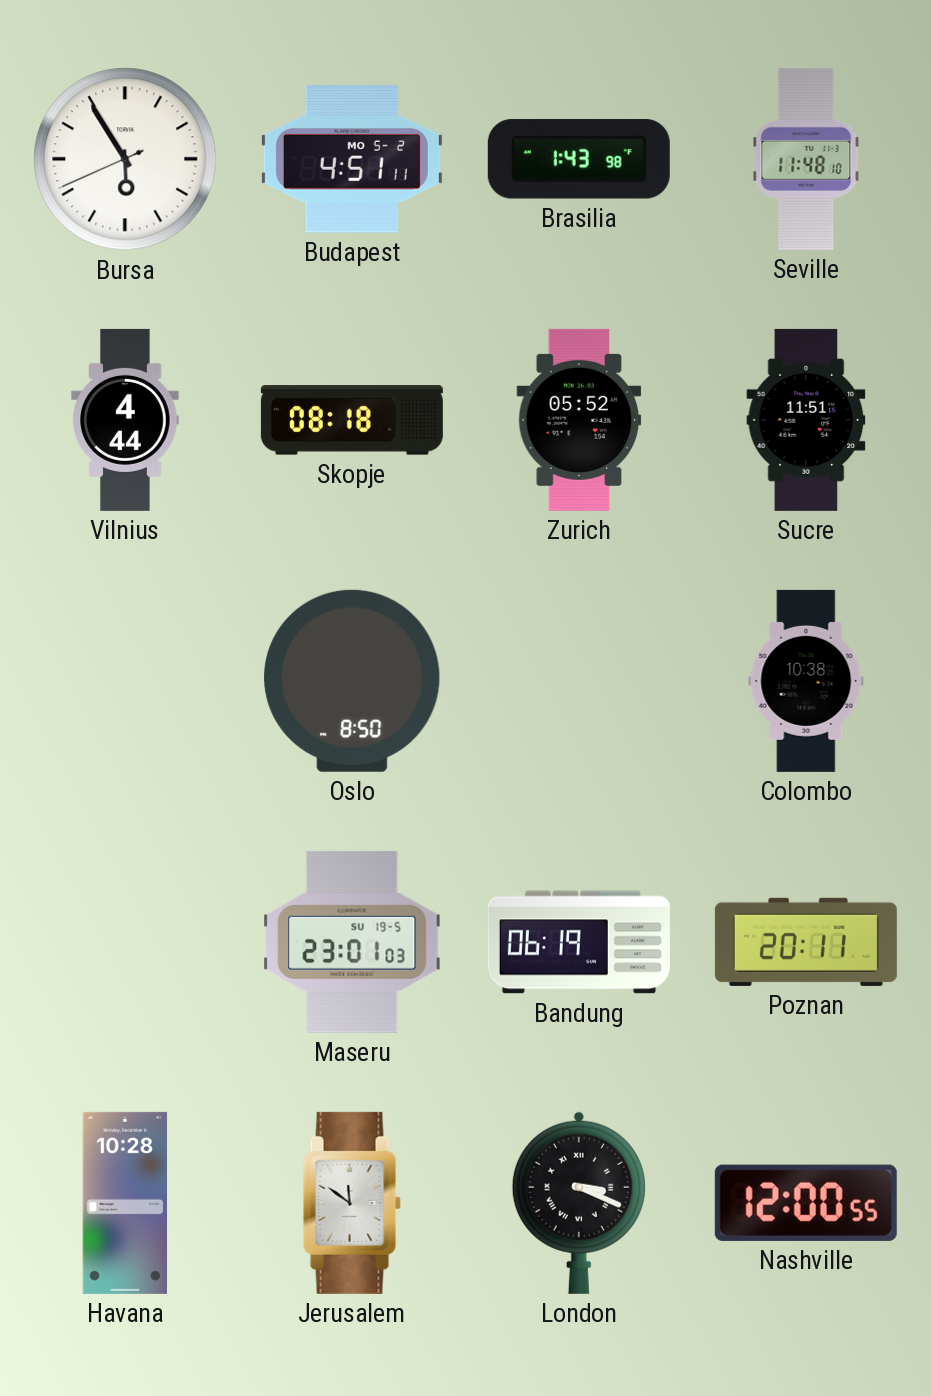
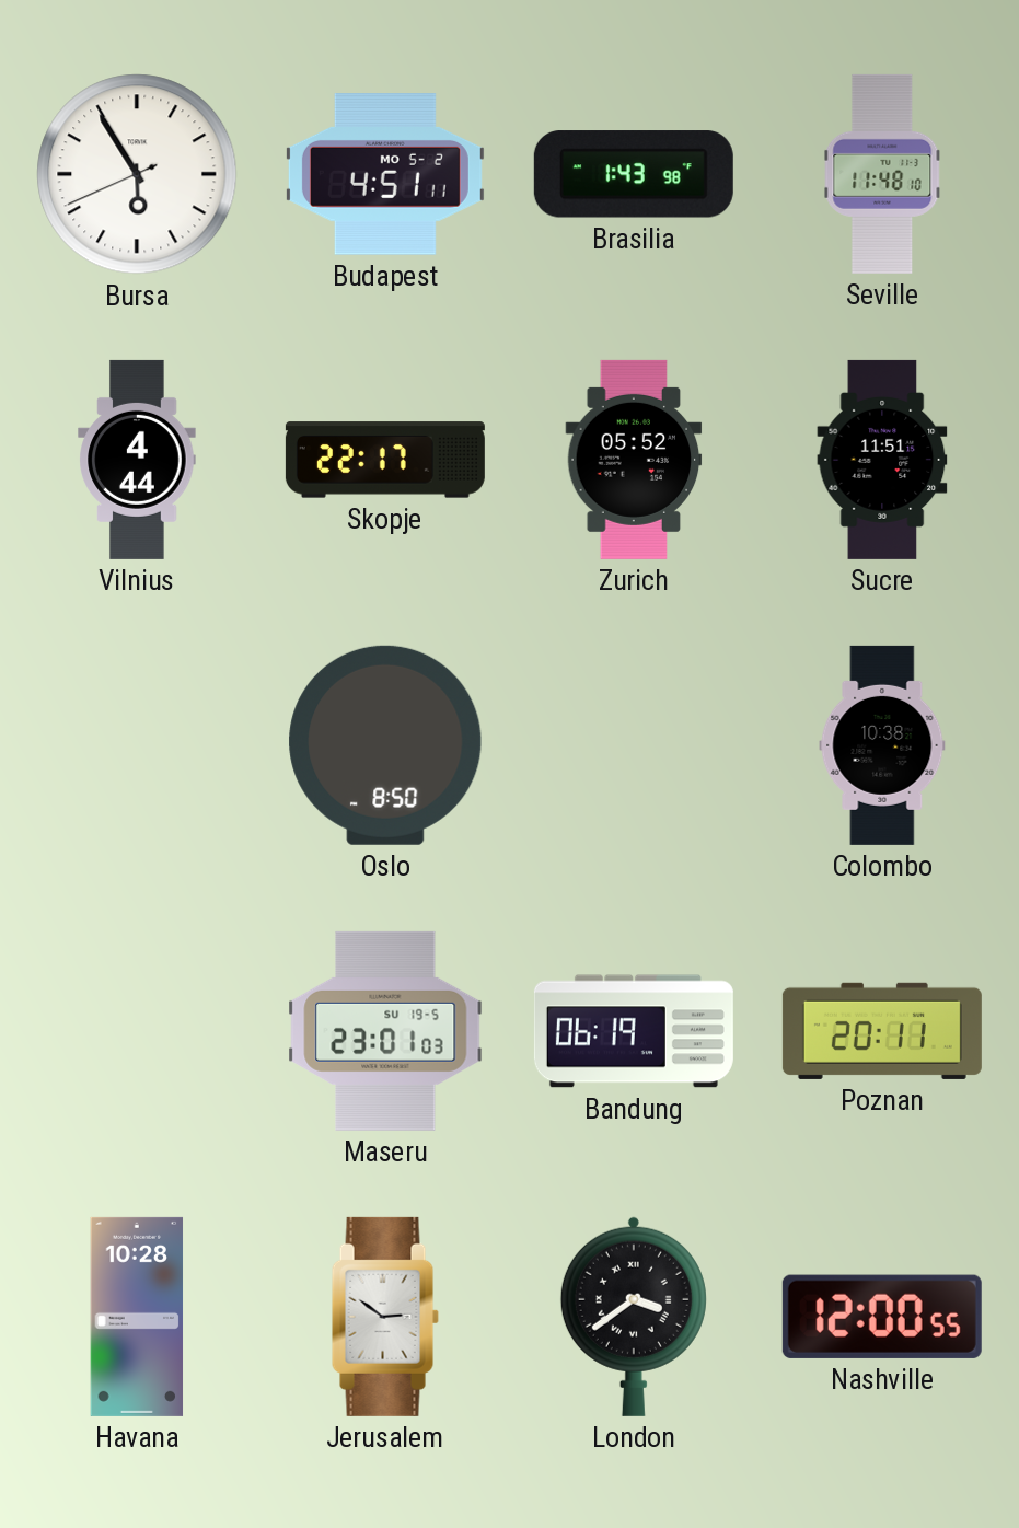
Skopje: 08:18 -> 22:17 (385, 460)
Jerusalem: 11:51 -> 2:51 (385, 1317)
London: 3:19 -> 3:39 (634, 1317)
